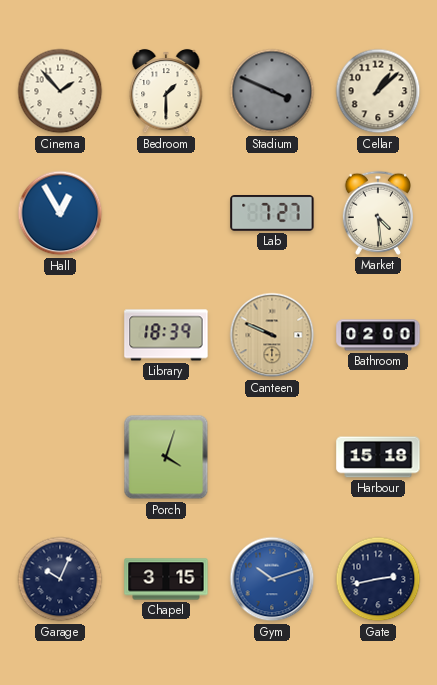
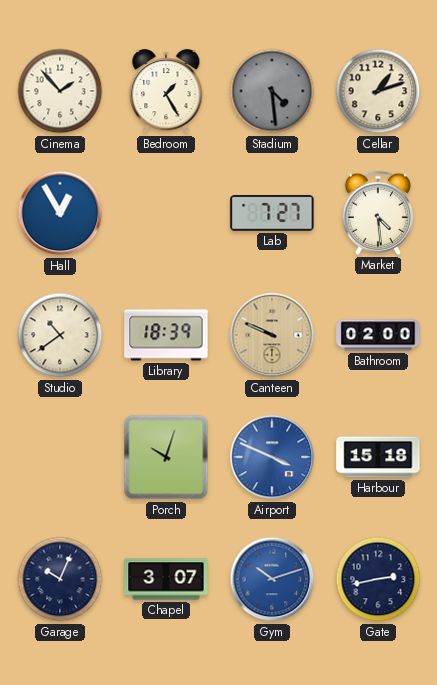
Bedroom: 1:30 -> 1:25 (166, 91)
Stadium: 3:49 -> 4:29 (272, 91)
Cellar: 1:08 -> 1:12 (378, 91)
Studio: none -> 10:39 (60, 335)
Porch: 4:03 -> 10:03 (166, 457)
Airport: none -> 3:49 (272, 457)
Chapel: 3:15 -> 3:07 (166, 579)
